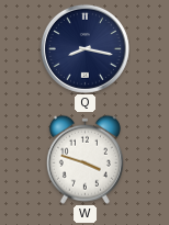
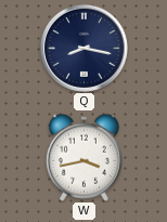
W: 3:48 -> 3:43 (83, 157)
